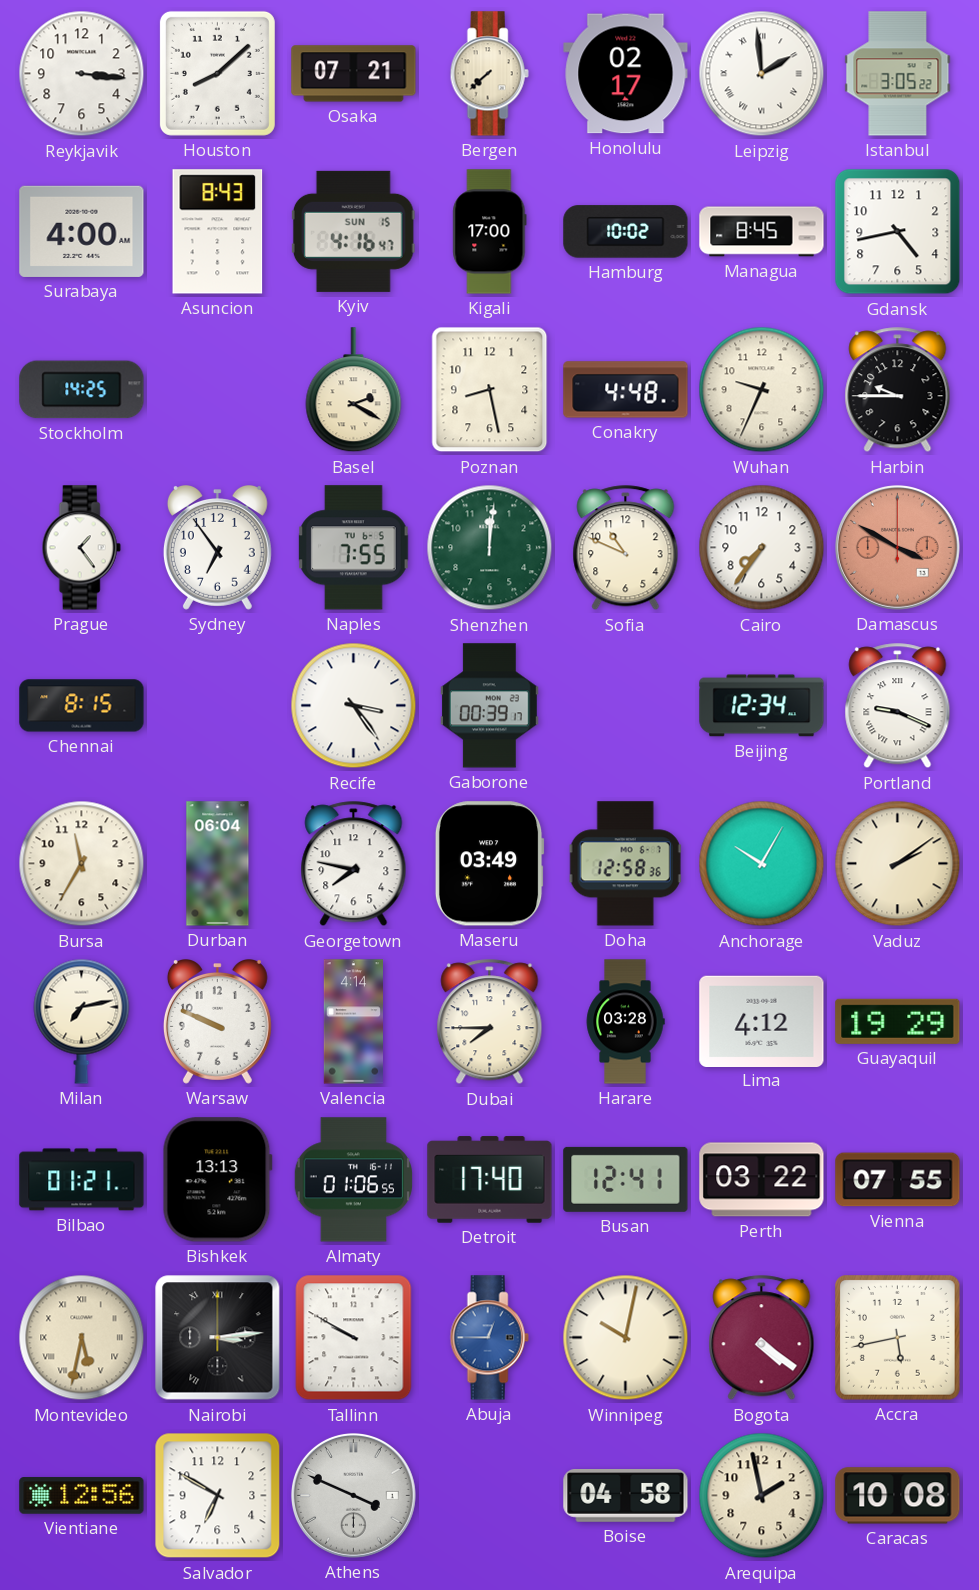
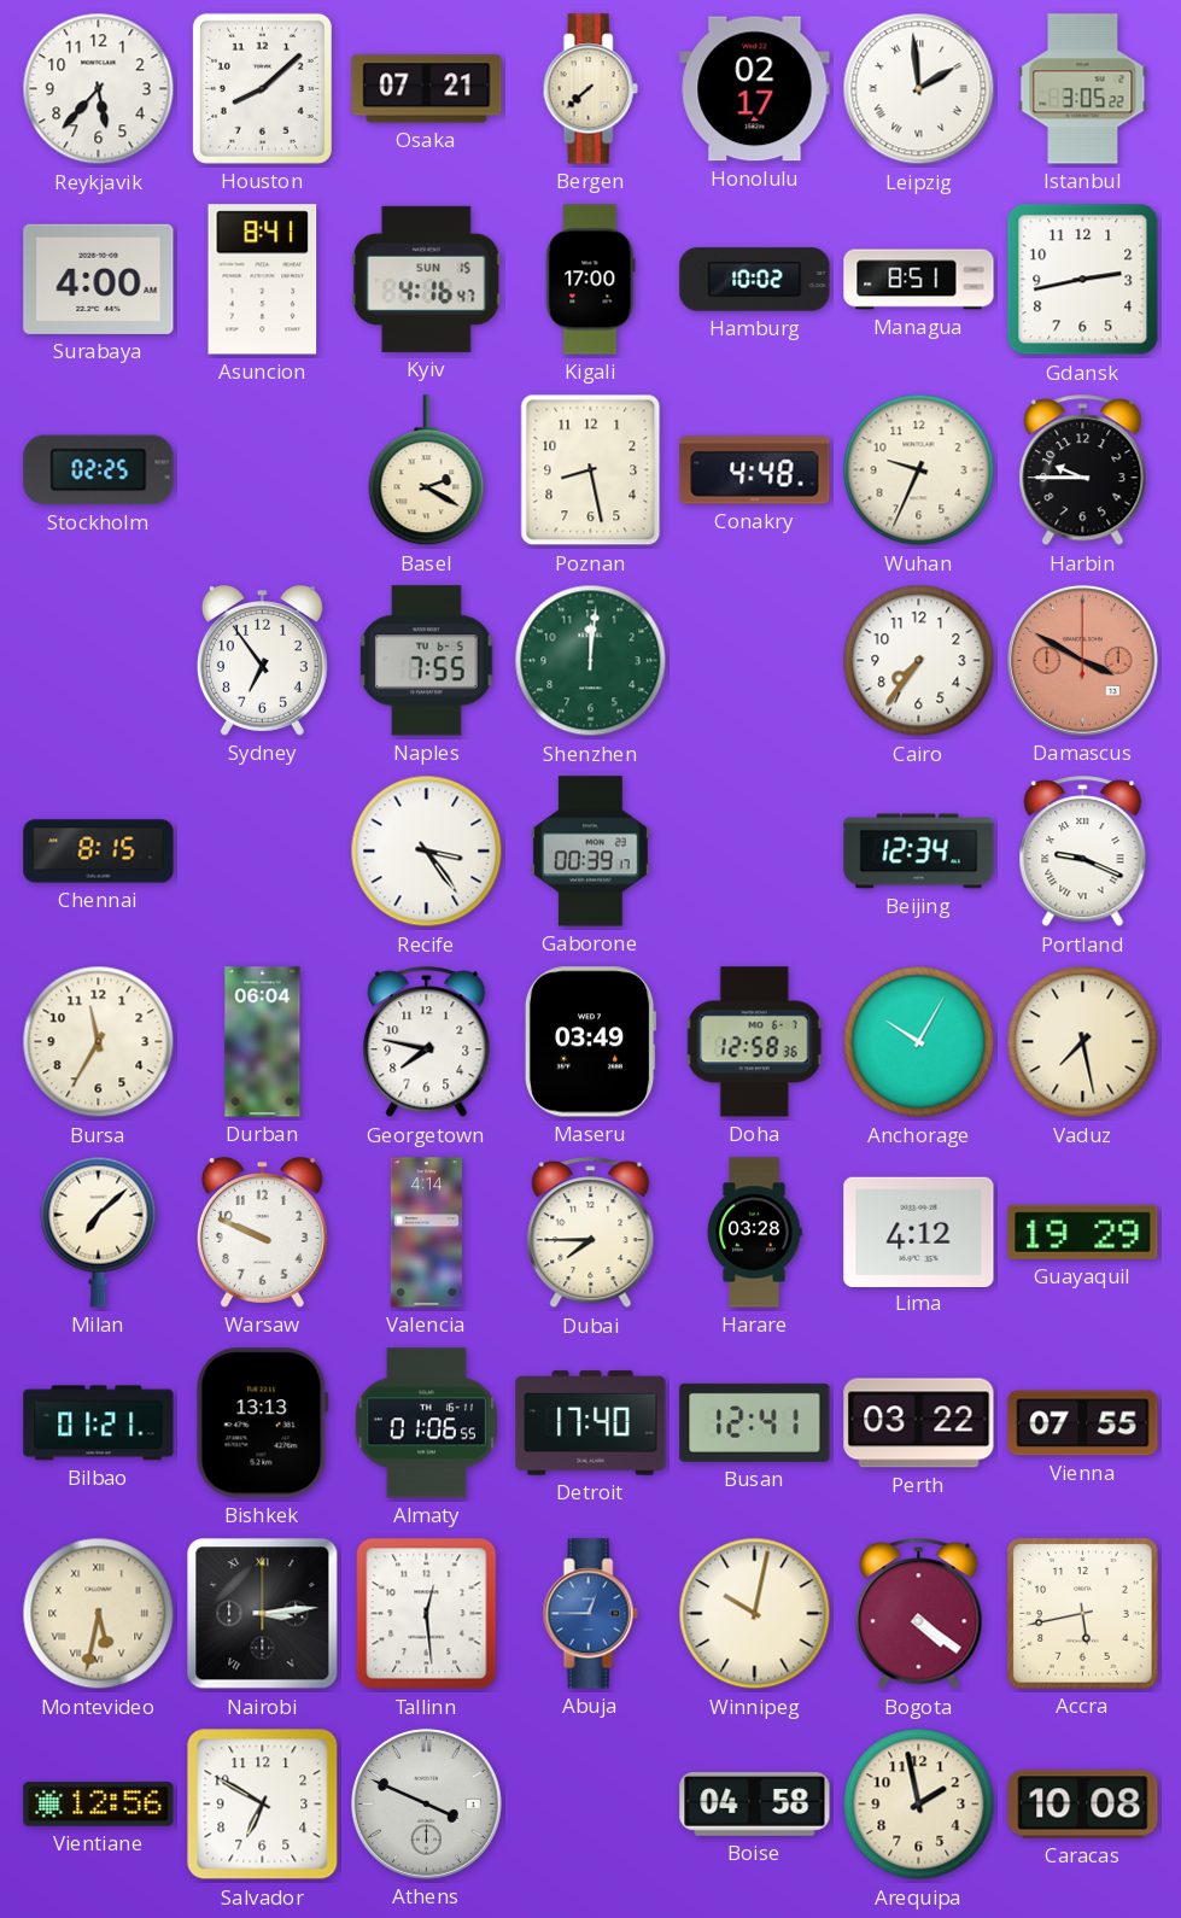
Reykjavik: 3:16 -> 5:37 (99, 89)
Asuncion: 8:43 -> 8:41 (263, 280)
Managua: 8:45 -> 8:51 (919, 280)
Gdansk: 4:43 -> 2:43 (1083, 280)
Stockholm: 14:25 -> 02:25 (99, 470)
Prague: 1:24 -> none (81, 548)
Sofia: 10:49 -> none (626, 548)
Vaduz: 2:09 -> 7:28 (1083, 1042)
Milan: 7:13 -> 7:08 (99, 1232)
Tallinn: 9:50 -> 12:29 (427, 1614)
